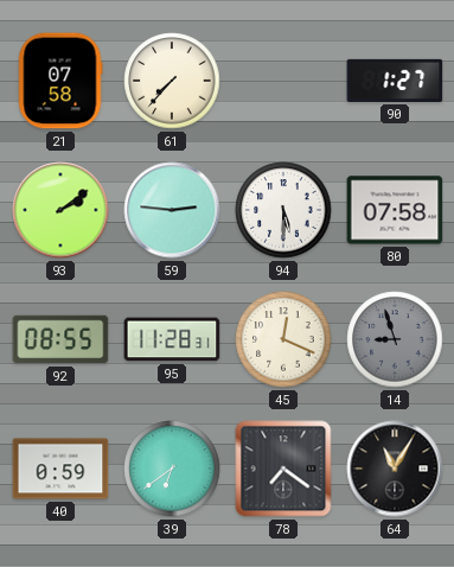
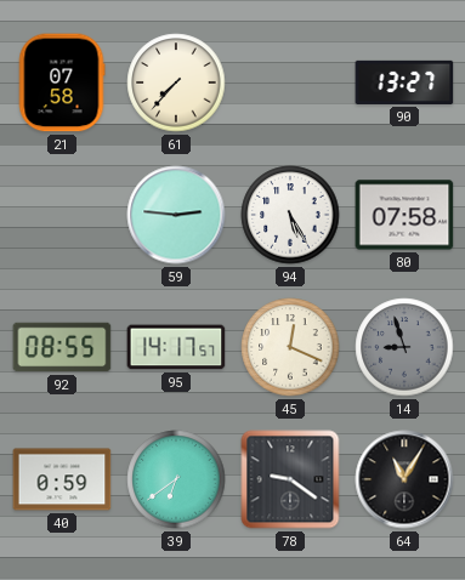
90: 1:27 -> 13:27 (404, 83)
93: 2:09 -> none (60, 210)
94: 5:30 -> 5:25 (290, 215)
95: 11:28 -> 14:17 (176, 347)
78: 7:21 -> 9:21 (290, 479)
